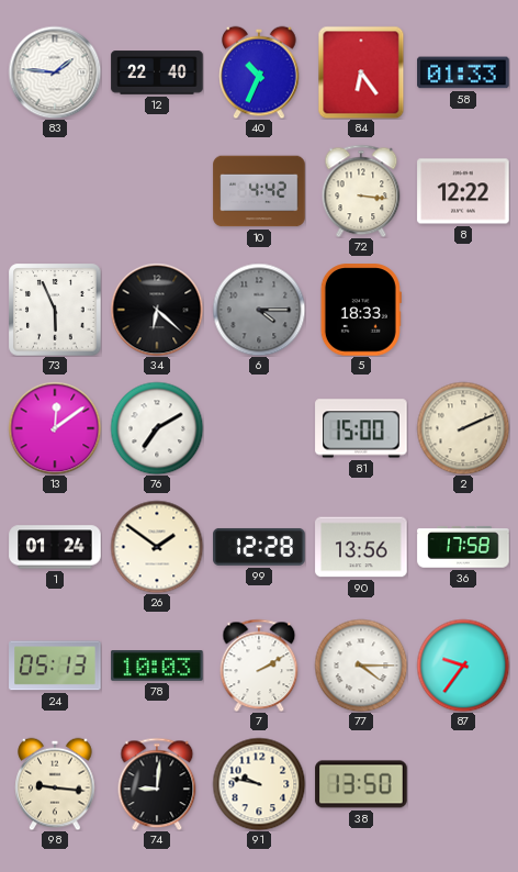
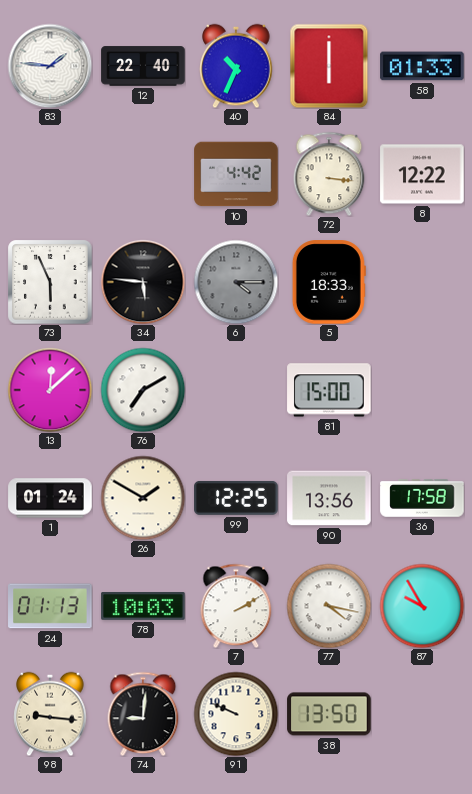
84: 6:24 -> 6:00 (329, 66)
34: 6:22 -> 5:46 (143, 282)
13: 12:09 -> 12:08 (50, 390)
2: 2:11 -> none (463, 428)
26: 1:51 -> 1:50 (143, 498)
99: 12:28 -> 12:25 (236, 498)
24: 05:13 -> 01:13 (50, 606)
77: 4:15 -> 4:17 (329, 606)
87: 9:36 -> 9:55 (422, 606)
91: 9:47 -> 9:49 (236, 714)
